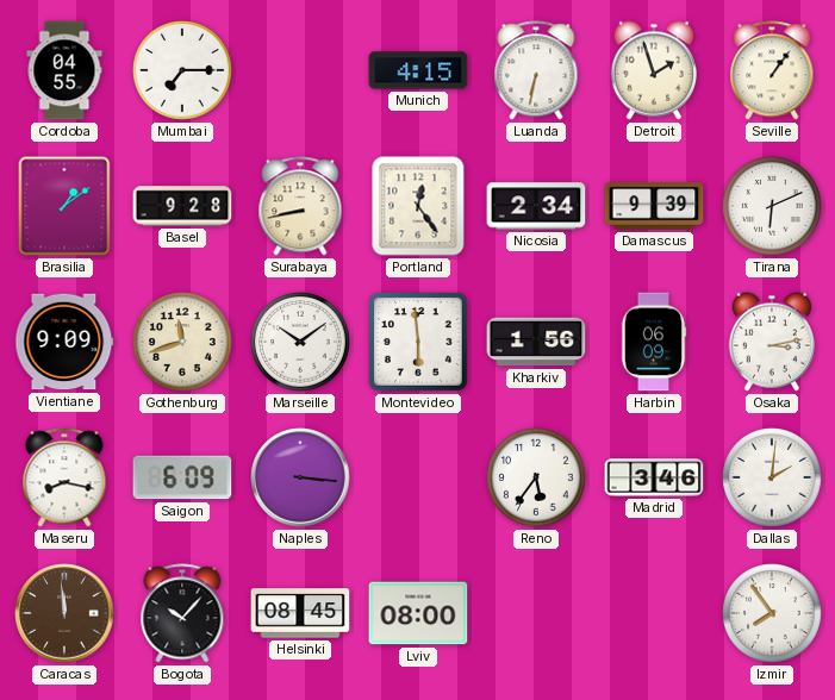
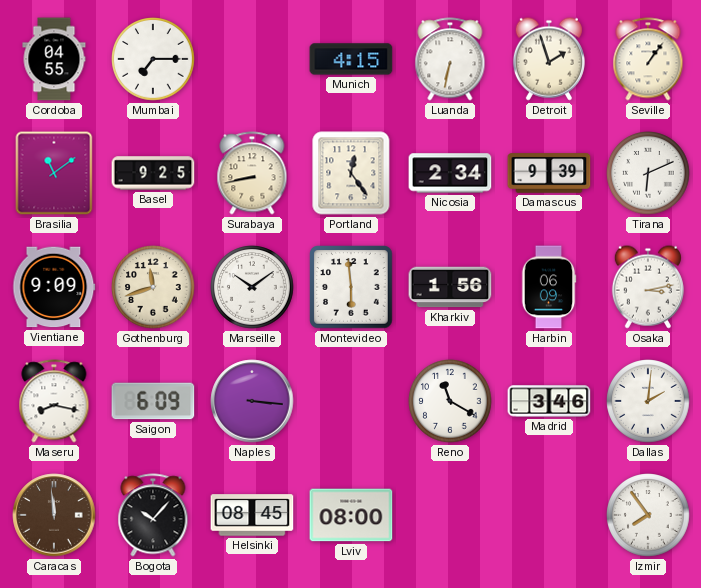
Brasilia: 1:09 -> 11:09 (54, 173)
Basel: 9:28 -> 9:25 (153, 173)
Reno: 5:36 -> 11:20 (450, 401)
